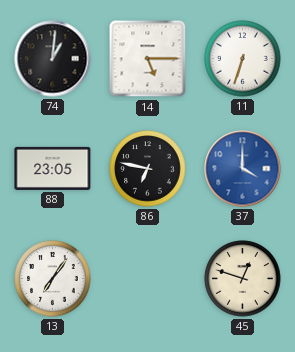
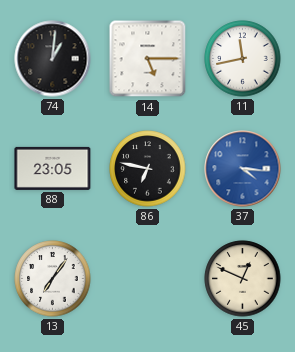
11: 6:33 -> 11:43 (243, 59)
37: 4:00 -> 4:16 (243, 169)
45: 12:48 -> 12:49 (243, 279)
